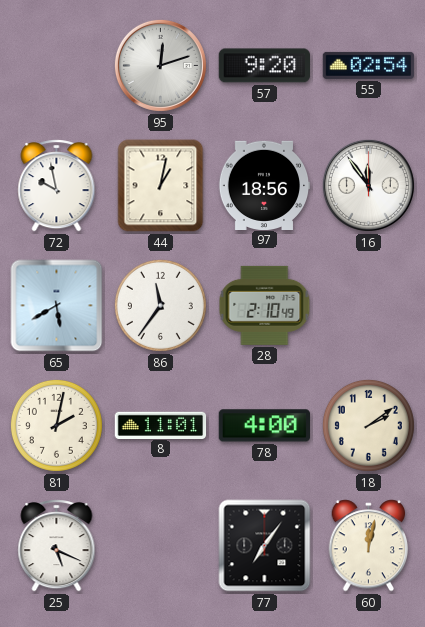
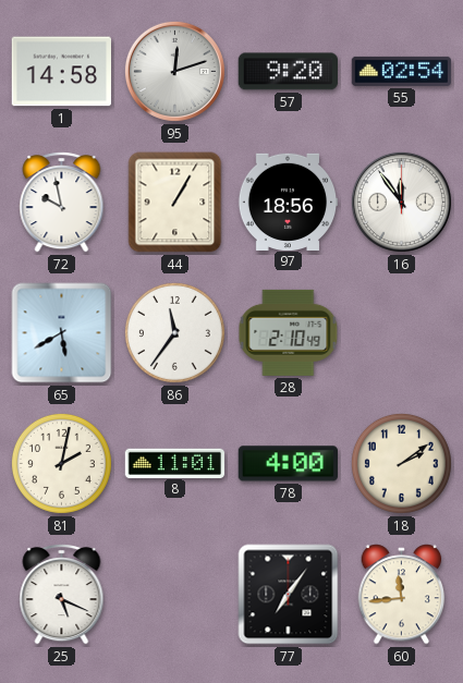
1: none -> 14:58 (62, 72)
44: 1:02 -> 1:05 (175, 203)
60: 12:02 -> 11:44 (402, 595)
